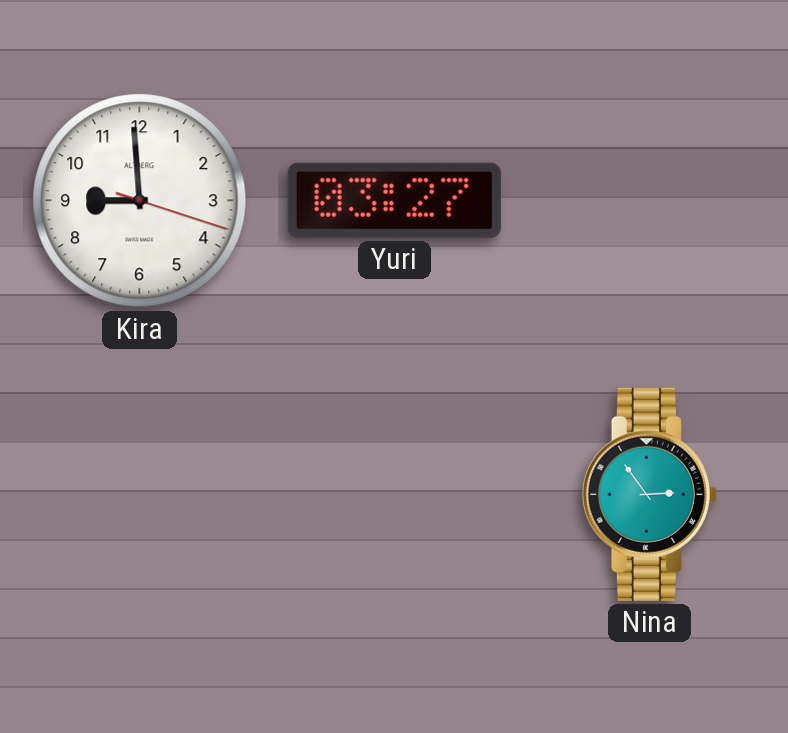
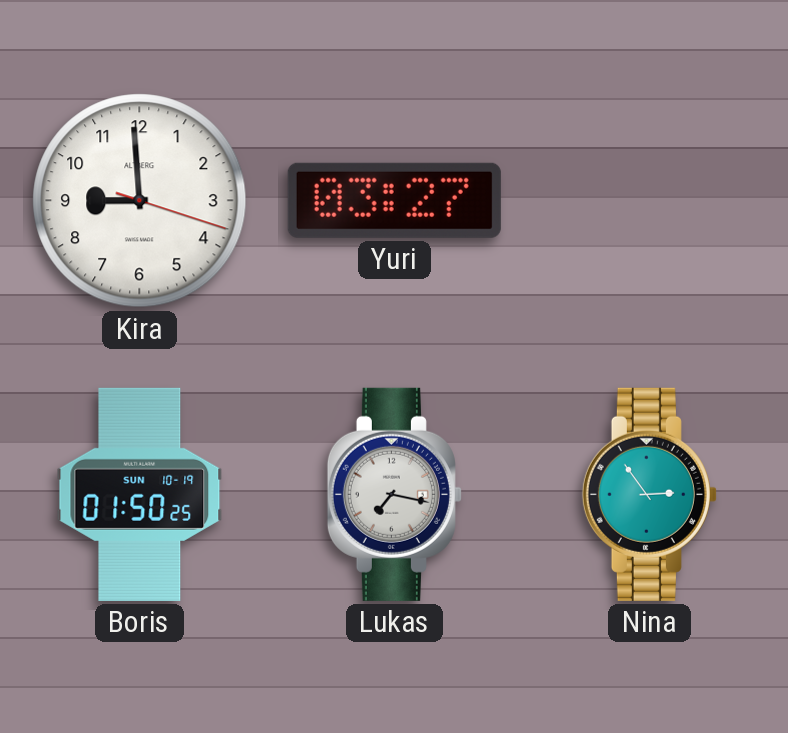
Boris: none -> 01:50 (140, 494)
Lukas: none -> 7:17 (394, 494)
